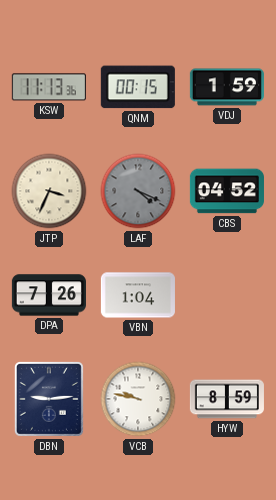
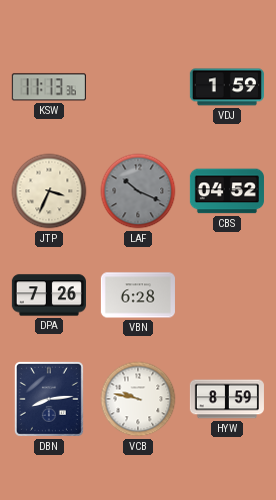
QNM: 00:15 -> none (138, 87)
LAF: 4:19 -> 10:19 (138, 191)
VBN: 1:04 -> 6:28 (138, 295)
DBN: 9:14 -> 8:14 (49, 399)
